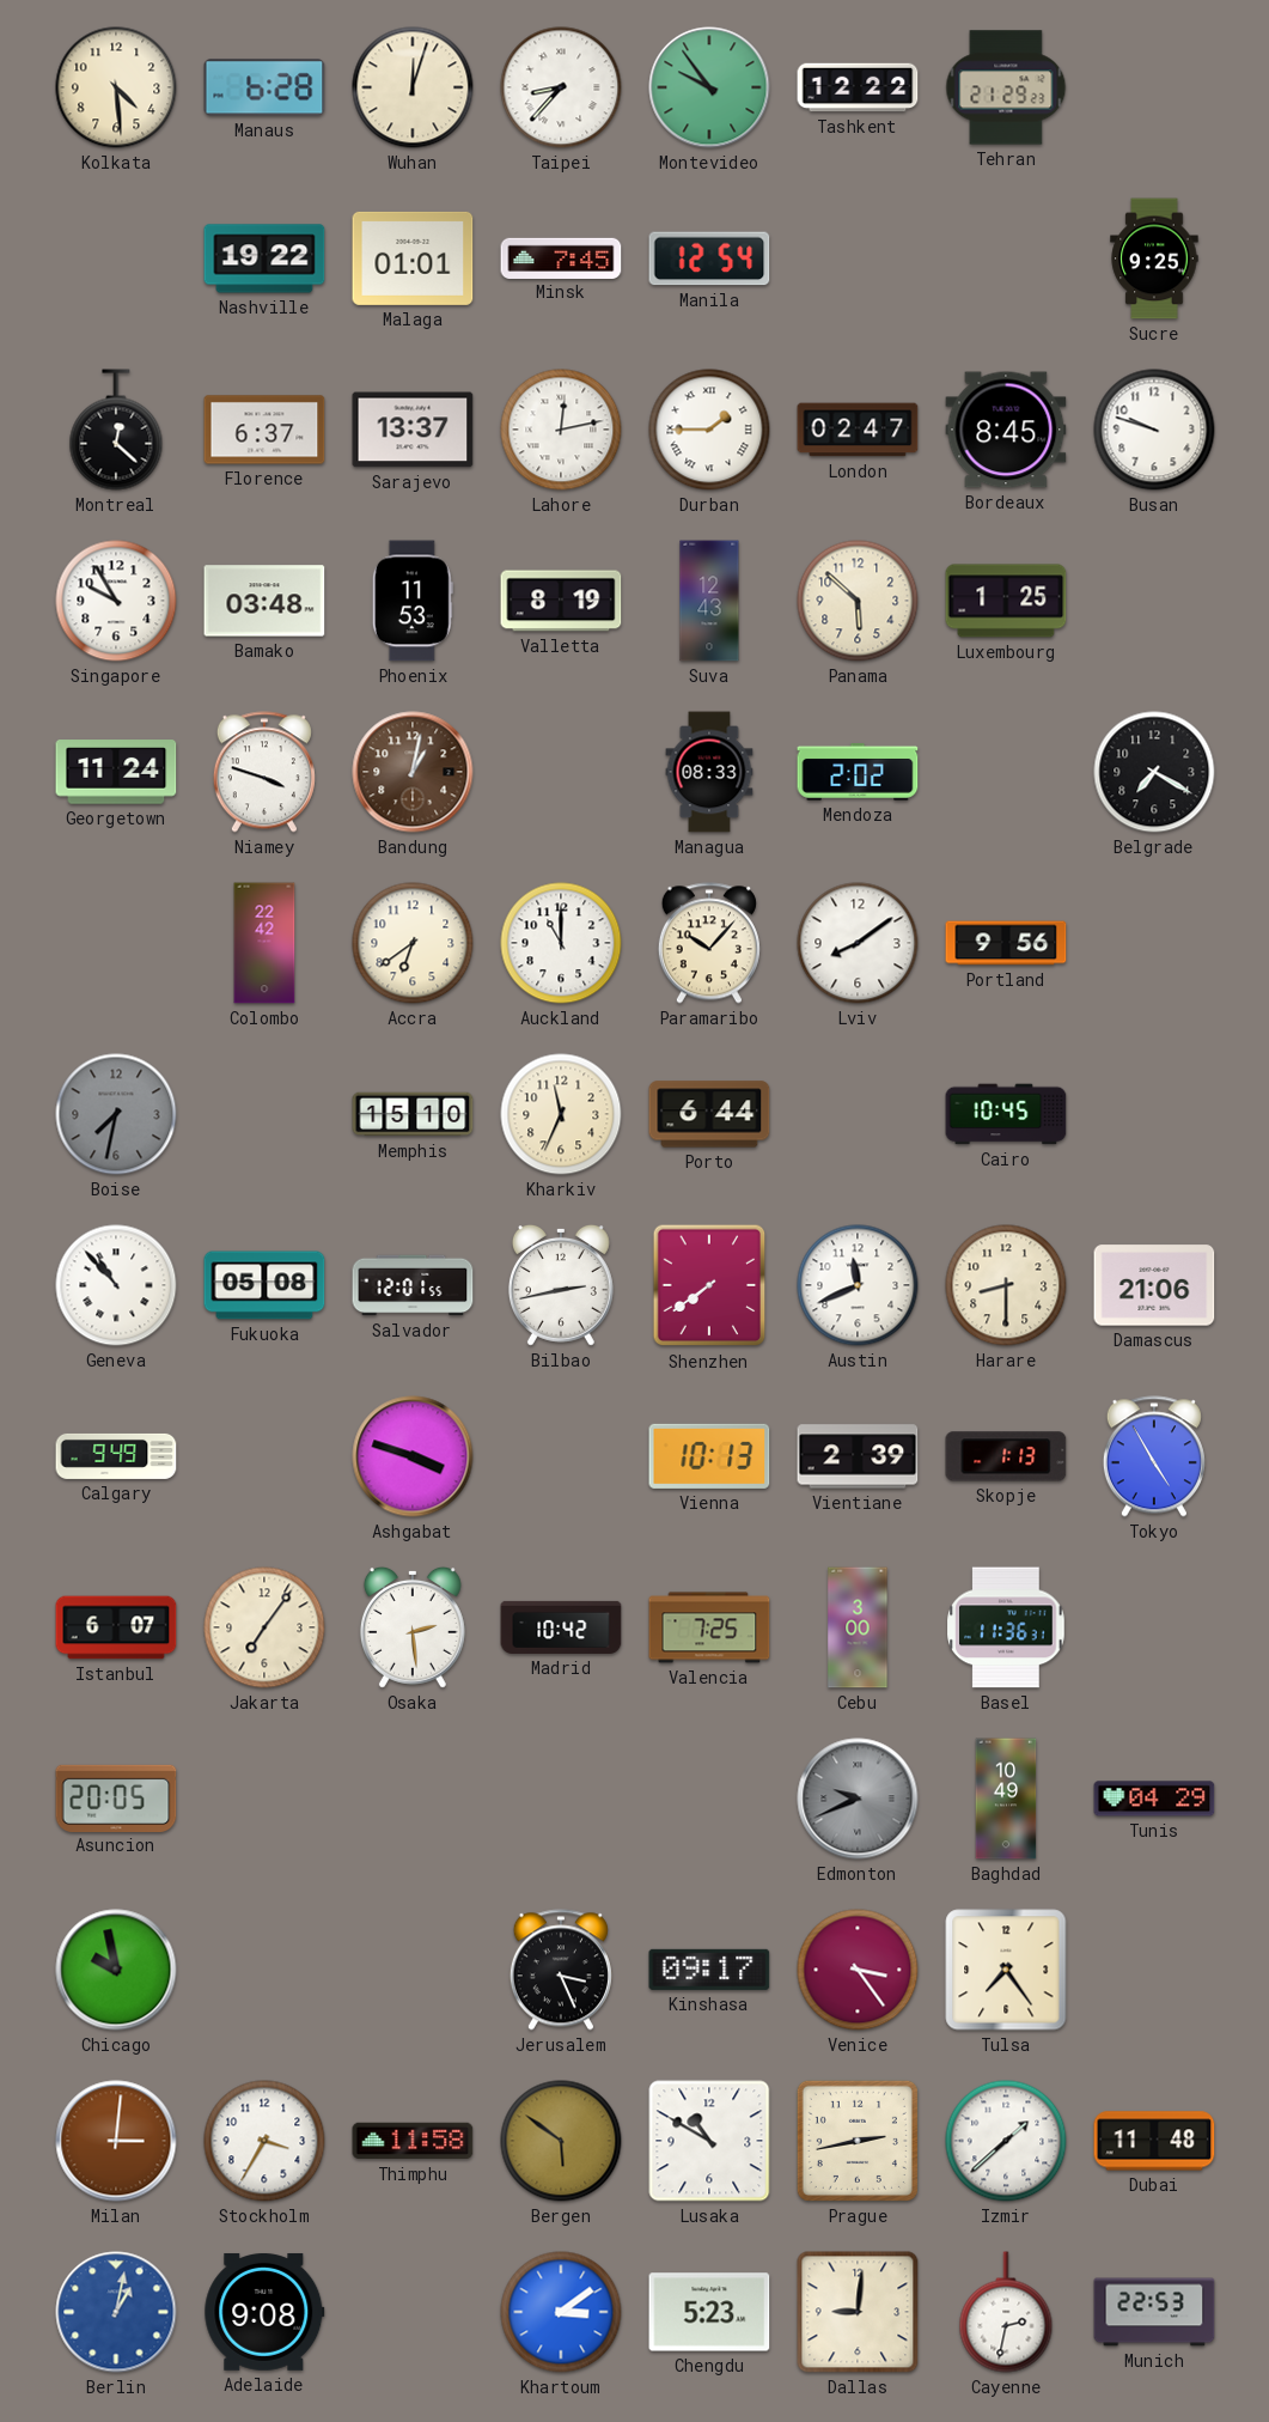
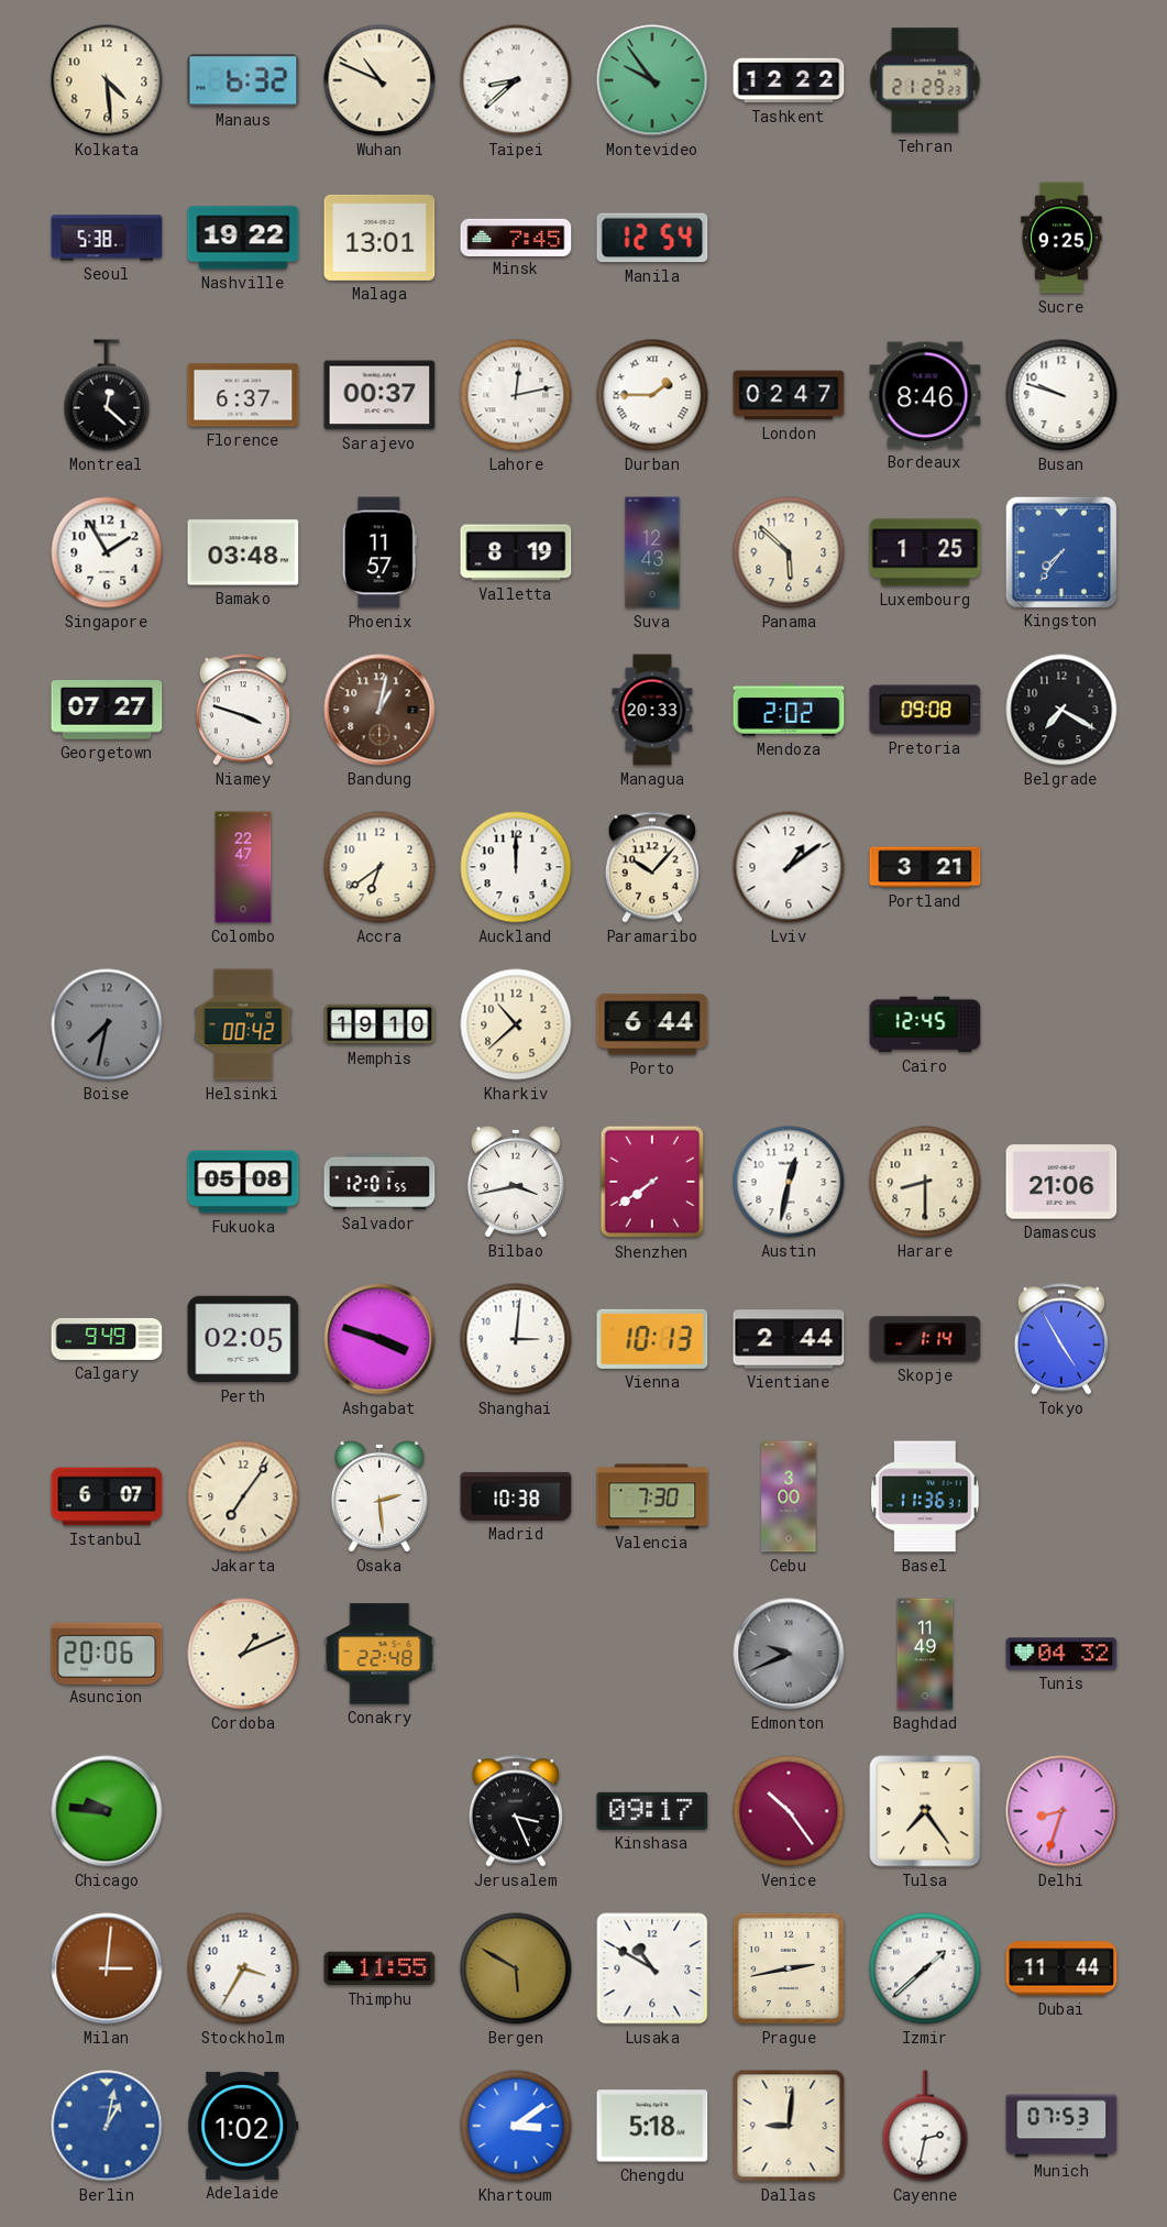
Manaus: 6:28 -> 6:32 (243, 80)
Wuhan: 12:03 -> 10:49 (379, 80)
Taipei: 8:37 -> 8:38 (516, 80)
Seoul: none -> 5:38 (107, 238)
Malaga: 01:01 -> 13:01 (379, 238)
Sarajevo: 13:37 -> 00:37 (379, 395)
Bordeaux: 8:45 -> 8:46 (925, 395)
Singapore: 9:55 -> 1:55 (107, 552)
Phoenix: 11:53 -> 11:57 (379, 552)
Kingston: none -> 7:36 (1060, 551)
Georgetown: 11:24 -> 07:27 (107, 710)
Managua: 08:33 -> 20:33 (652, 710)
Pretoria: none -> 09:08 (925, 710)
Colombo: 22:42 -> 22:47 (243, 867)
Auckland: 11:00 -> 12:00 (516, 867)
Lviv: 8:09 -> 1:09 (789, 867)
Portland: 9:56 -> 3:21 (925, 867)
Helsinki: none -> 00:42 (243, 1024)
Memphis: 15:10 -> 19:10 (379, 1024)
Kharkiv: 11:34 -> 10:38 (516, 1024)
Cairo: 10:45 -> 12:45 (925, 1024)
Geneva: 10:53 -> none (116, 1285)
Bilbao: 2:43 -> 3:43 (516, 1182)
Austin: 11:41 -> 12:32 (789, 1182)
Perth: none -> 02:05 (243, 1339)
Shanghai: none -> 3:01 (516, 1339)
Vientiane: 2:39 -> 2:44 (789, 1339)
Skopje: 1:13 -> 1:14 (925, 1339)
Madrid: 10:42 -> 10:38 (516, 1496)
Valencia: 7:25 -> 7:30 (652, 1496)
Asuncion: 20:05 -> 20:06 (107, 1653)
Cordoba: none -> 1:11 (243, 1654)
Conakry: none -> 22:48 (379, 1654)
Baghdad: 10:49 -> 11:49 (925, 1654)
Tunis: 04:29 -> 04:32 (1061, 1654)
Chicago: 9:58 -> 9:46 (107, 1811)
Venice: 3:24 -> 10:24 (789, 1811)
Delhi: none -> 8:33 (1061, 1811)
Thimphu: 11:58 -> 11:55 (379, 1968)
Bergen: 5:51 -> 5:50 (516, 1968)
Dubai: 11:48 -> 11:44 (1061, 1968)
Adelaide: 9:08 -> 1:02 (243, 2126)
Chengdu: 5:23 -> 5:18 (652, 2126)
Munich: 22:53 -> 07:53 (1061, 2126)
